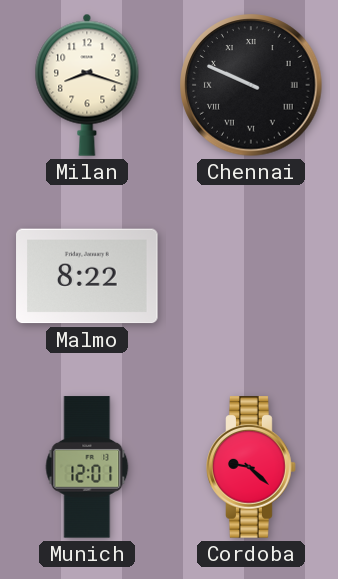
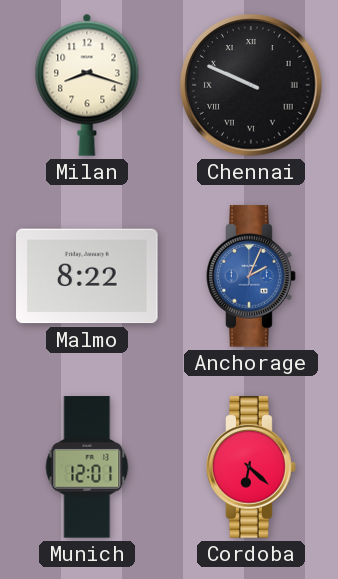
Anchorage: none -> 2:04 (251, 276)
Cordoba: 9:22 -> 6:22 (251, 467)
